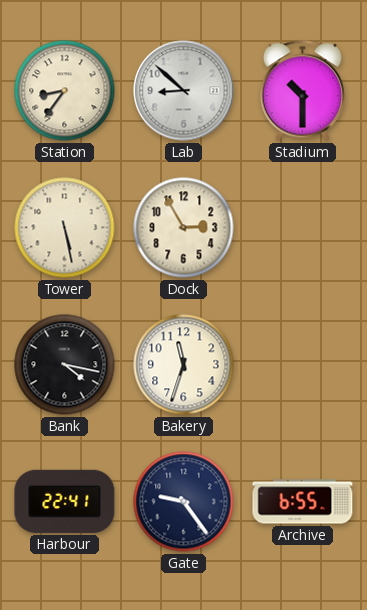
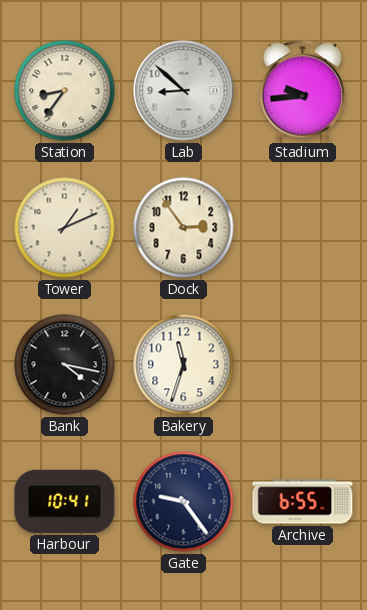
Stadium: 10:30 -> 9:44 (302, 91)
Tower: 5:28 -> 1:11 (65, 228)
Dock: 2:55 -> 2:54 (184, 228)
Harbour: 22:41 -> 10:41 (65, 501)
